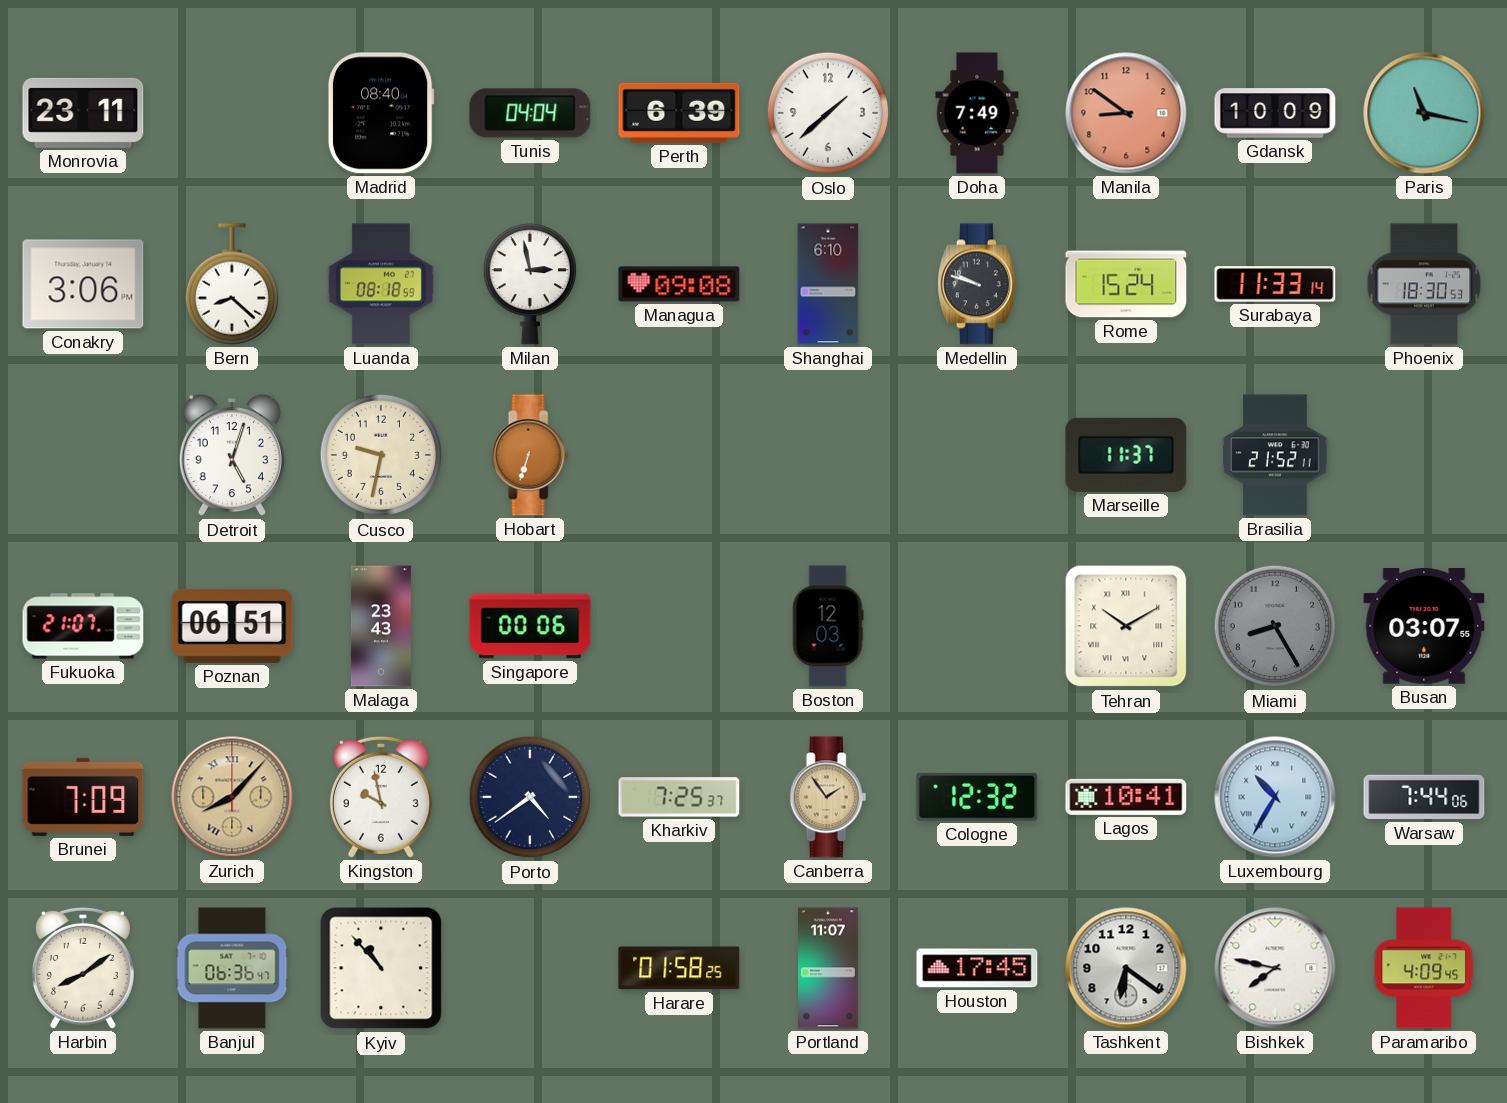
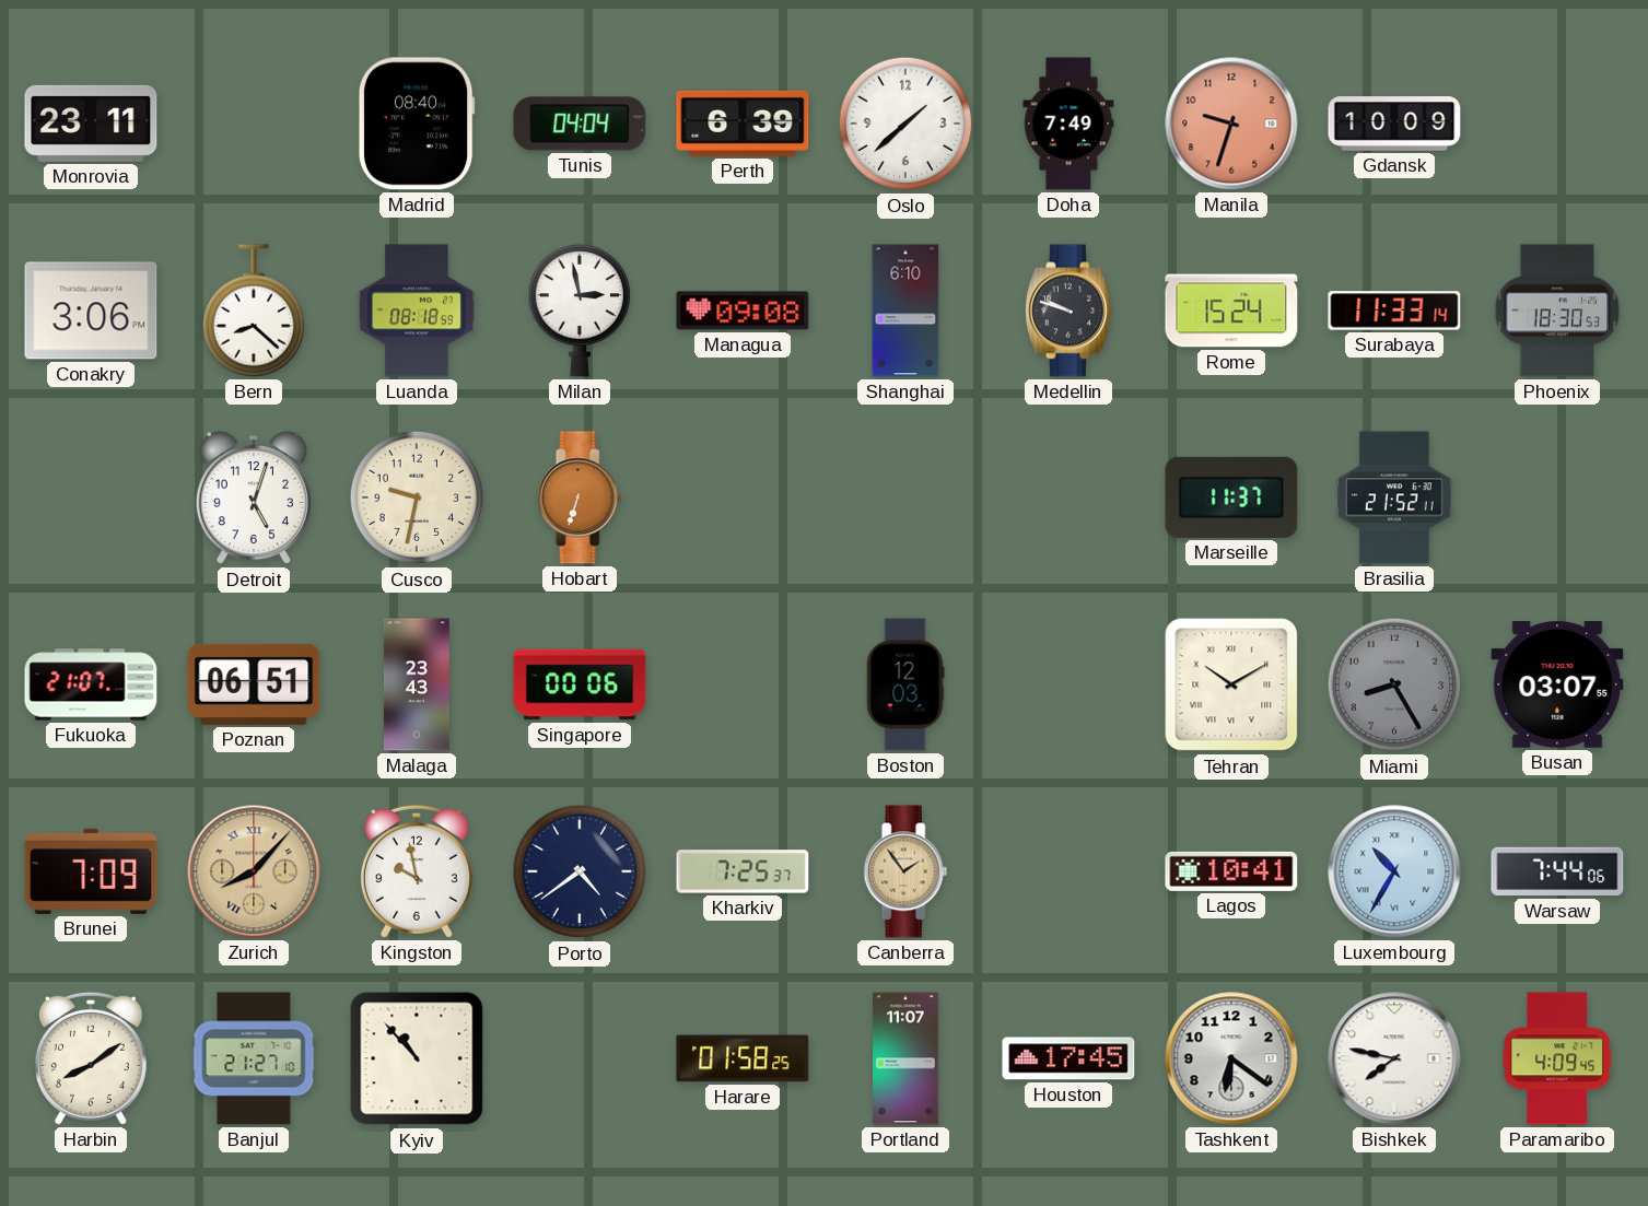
Manila: 8:51 -> 9:33 (1231, 124)
Paris: 11:17 -> none (1424, 113)
Cologne: 12:32 -> none (977, 797)
Banjul: 06:36 -> 21:27 (254, 1058)
